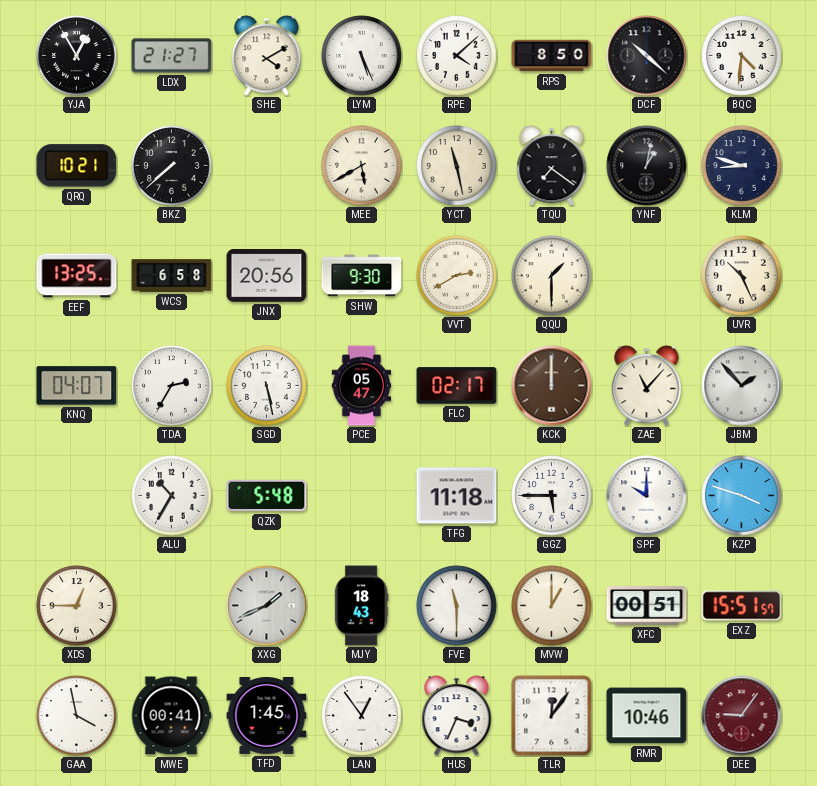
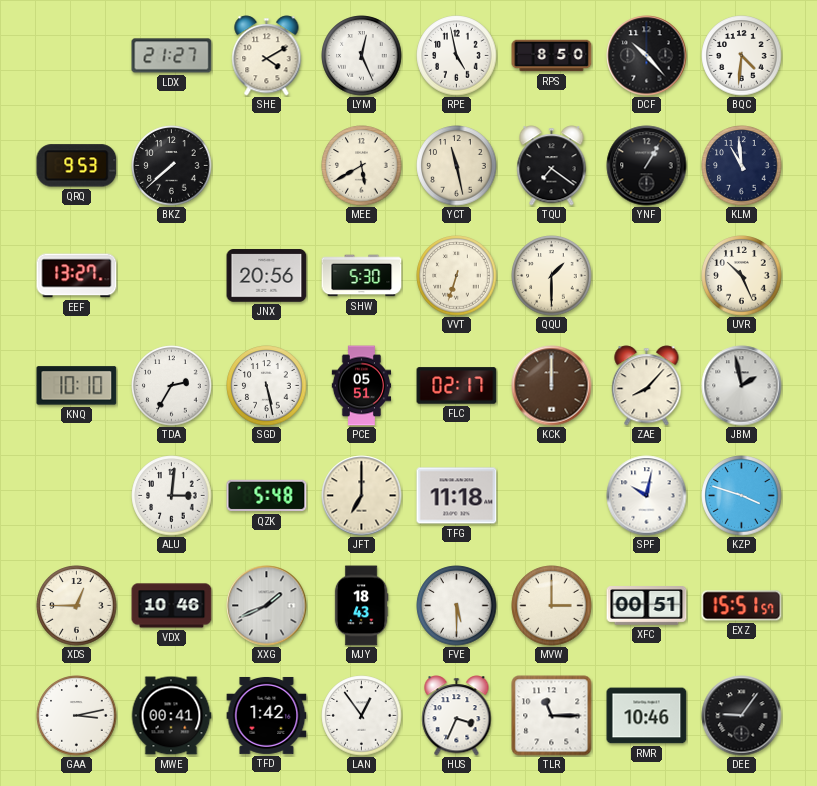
YJA: 12:55 -> none (77, 56)
LYM: 5:26 -> 12:26 (362, 56)
RPE: 4:08 -> 4:58 (457, 56)
DCF: 10:22 -> 10:23 (647, 56)
QRQ: 10:21 -> 9:53 (77, 166)
YNF: 1:02 -> 1:05 (647, 166)
KLM: 8:48 -> 10:59 (742, 166)
EEF: 13:25 -> 13:27 (77, 276)
WCS: 6:58 -> none (172, 276)
SHW: 9:30 -> 5:30 (362, 276)
VVT: 2:40 -> 6:33 (457, 276)
KNQ: 04:07 -> 10:10 (77, 386)
PCE: 05:47 -> 05:51 (362, 386)
ZAE: 11:07 -> 8:07 (647, 386)
JBM: 1:53 -> 1:58 (742, 386)
ALU: 10:35 -> 3:01 (172, 496)
JFT: none -> 7:00 (362, 496)
GGZ: 5:45 -> none (552, 496)
SPF: 10:00 -> 10:02 (647, 496)
VDX: none -> 10:46 (172, 606)
FVE: 11:30 -> 5:30 (457, 606)
MVW: 1:00 -> 3:00 (552, 606)
GAA: 3:58 -> 3:13 (77, 716)
TFD: 1:45 -> 1:42 (267, 715)
TLR: 12:06 -> 11:15 (552, 716)
DEE dial: burgundy -> black (742, 716)
